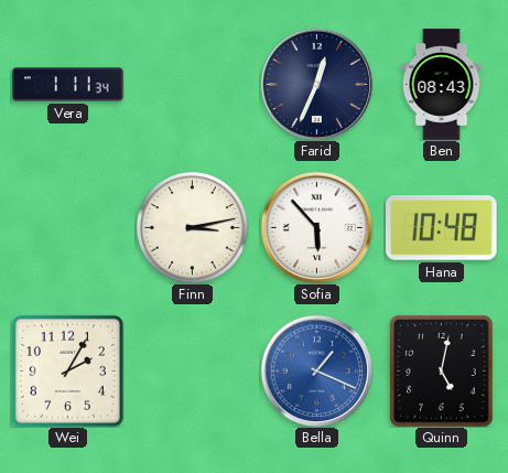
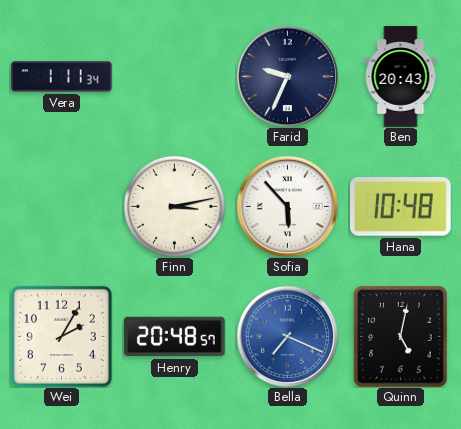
Farid: 12:34 -> 9:34 (287, 76)
Ben: 08:43 -> 20:43 (401, 77)
Henry: none -> 20:48 (175, 337)
Bella: 1:19 -> 7:19 (287, 336)
